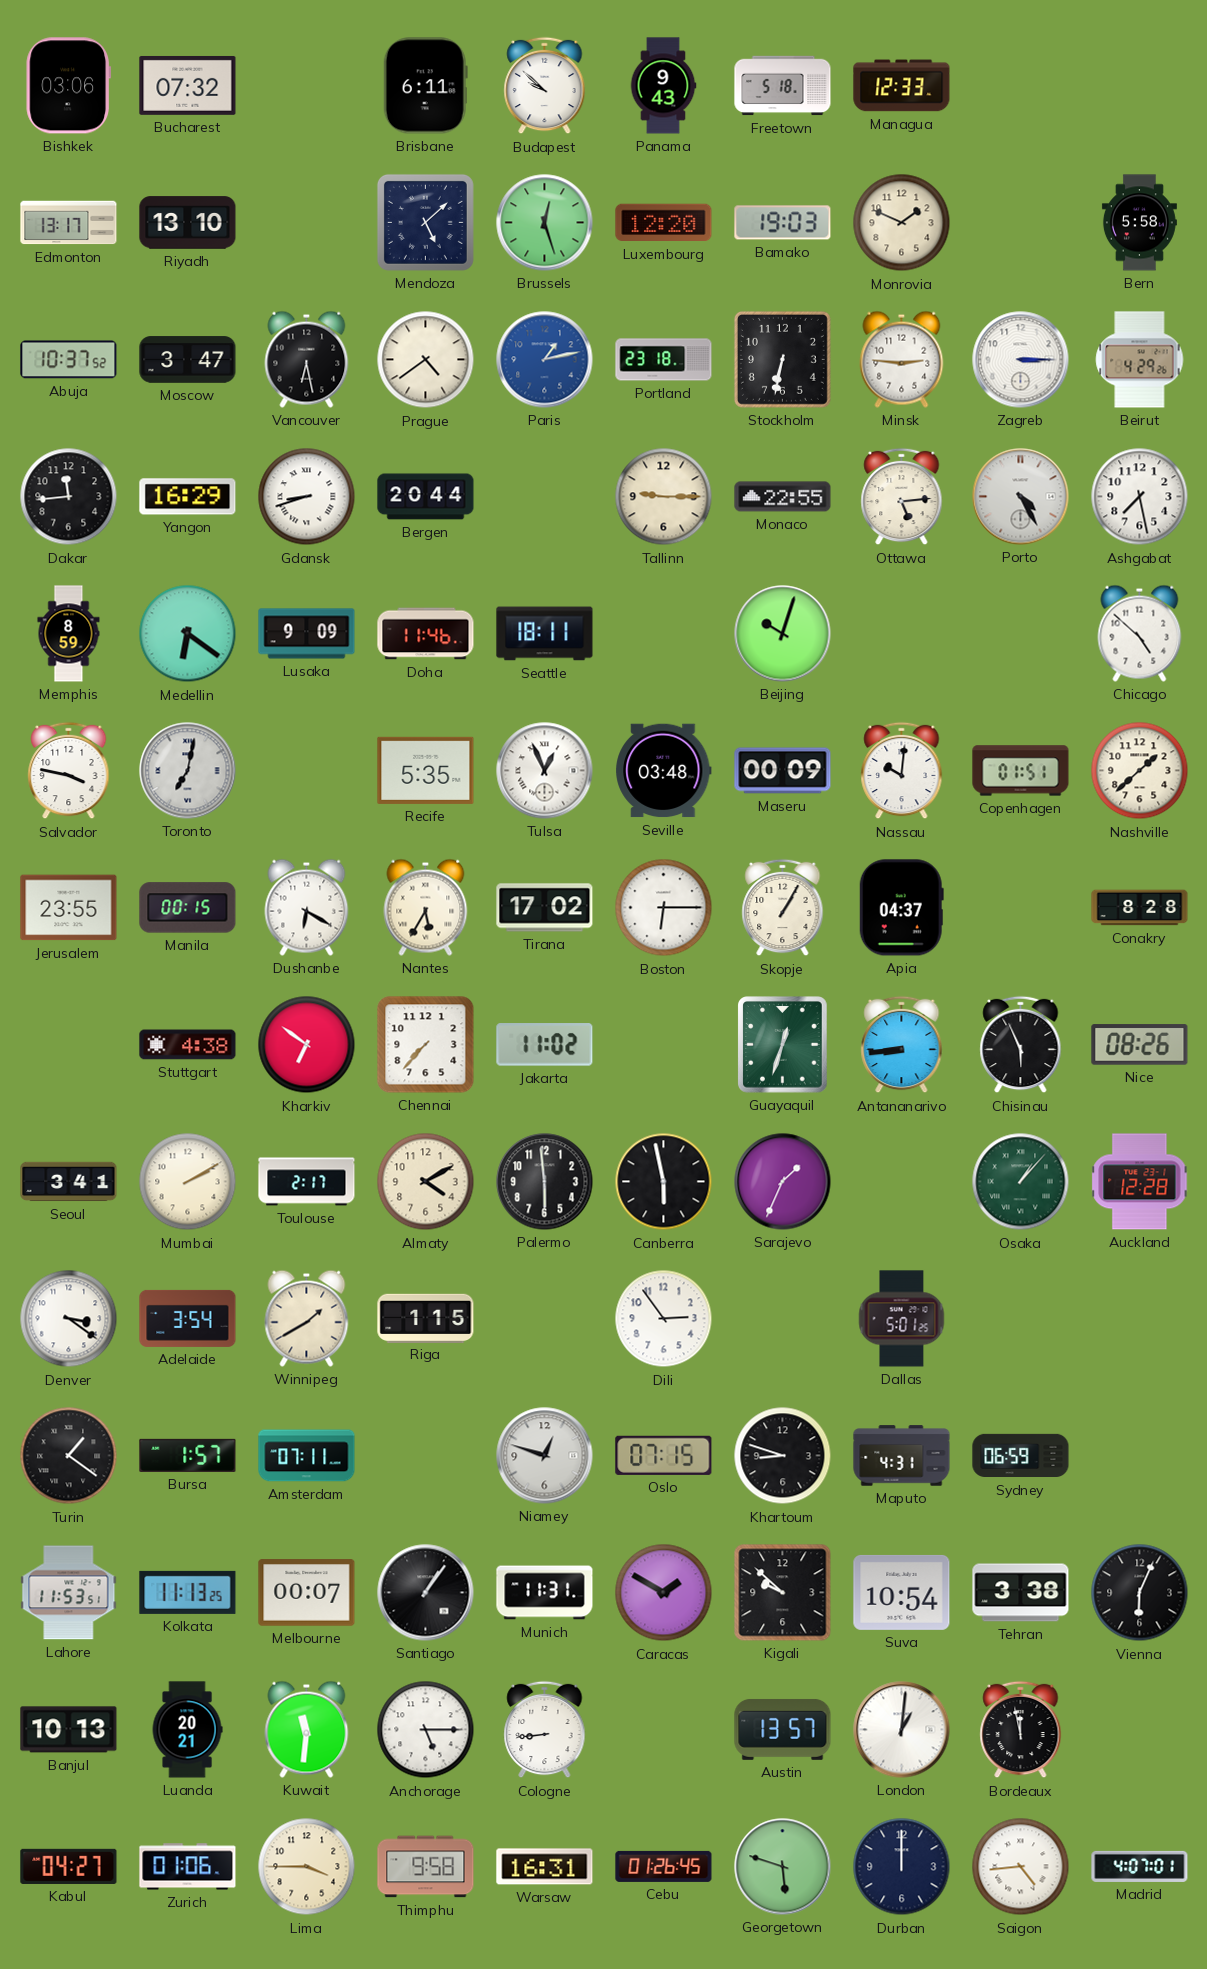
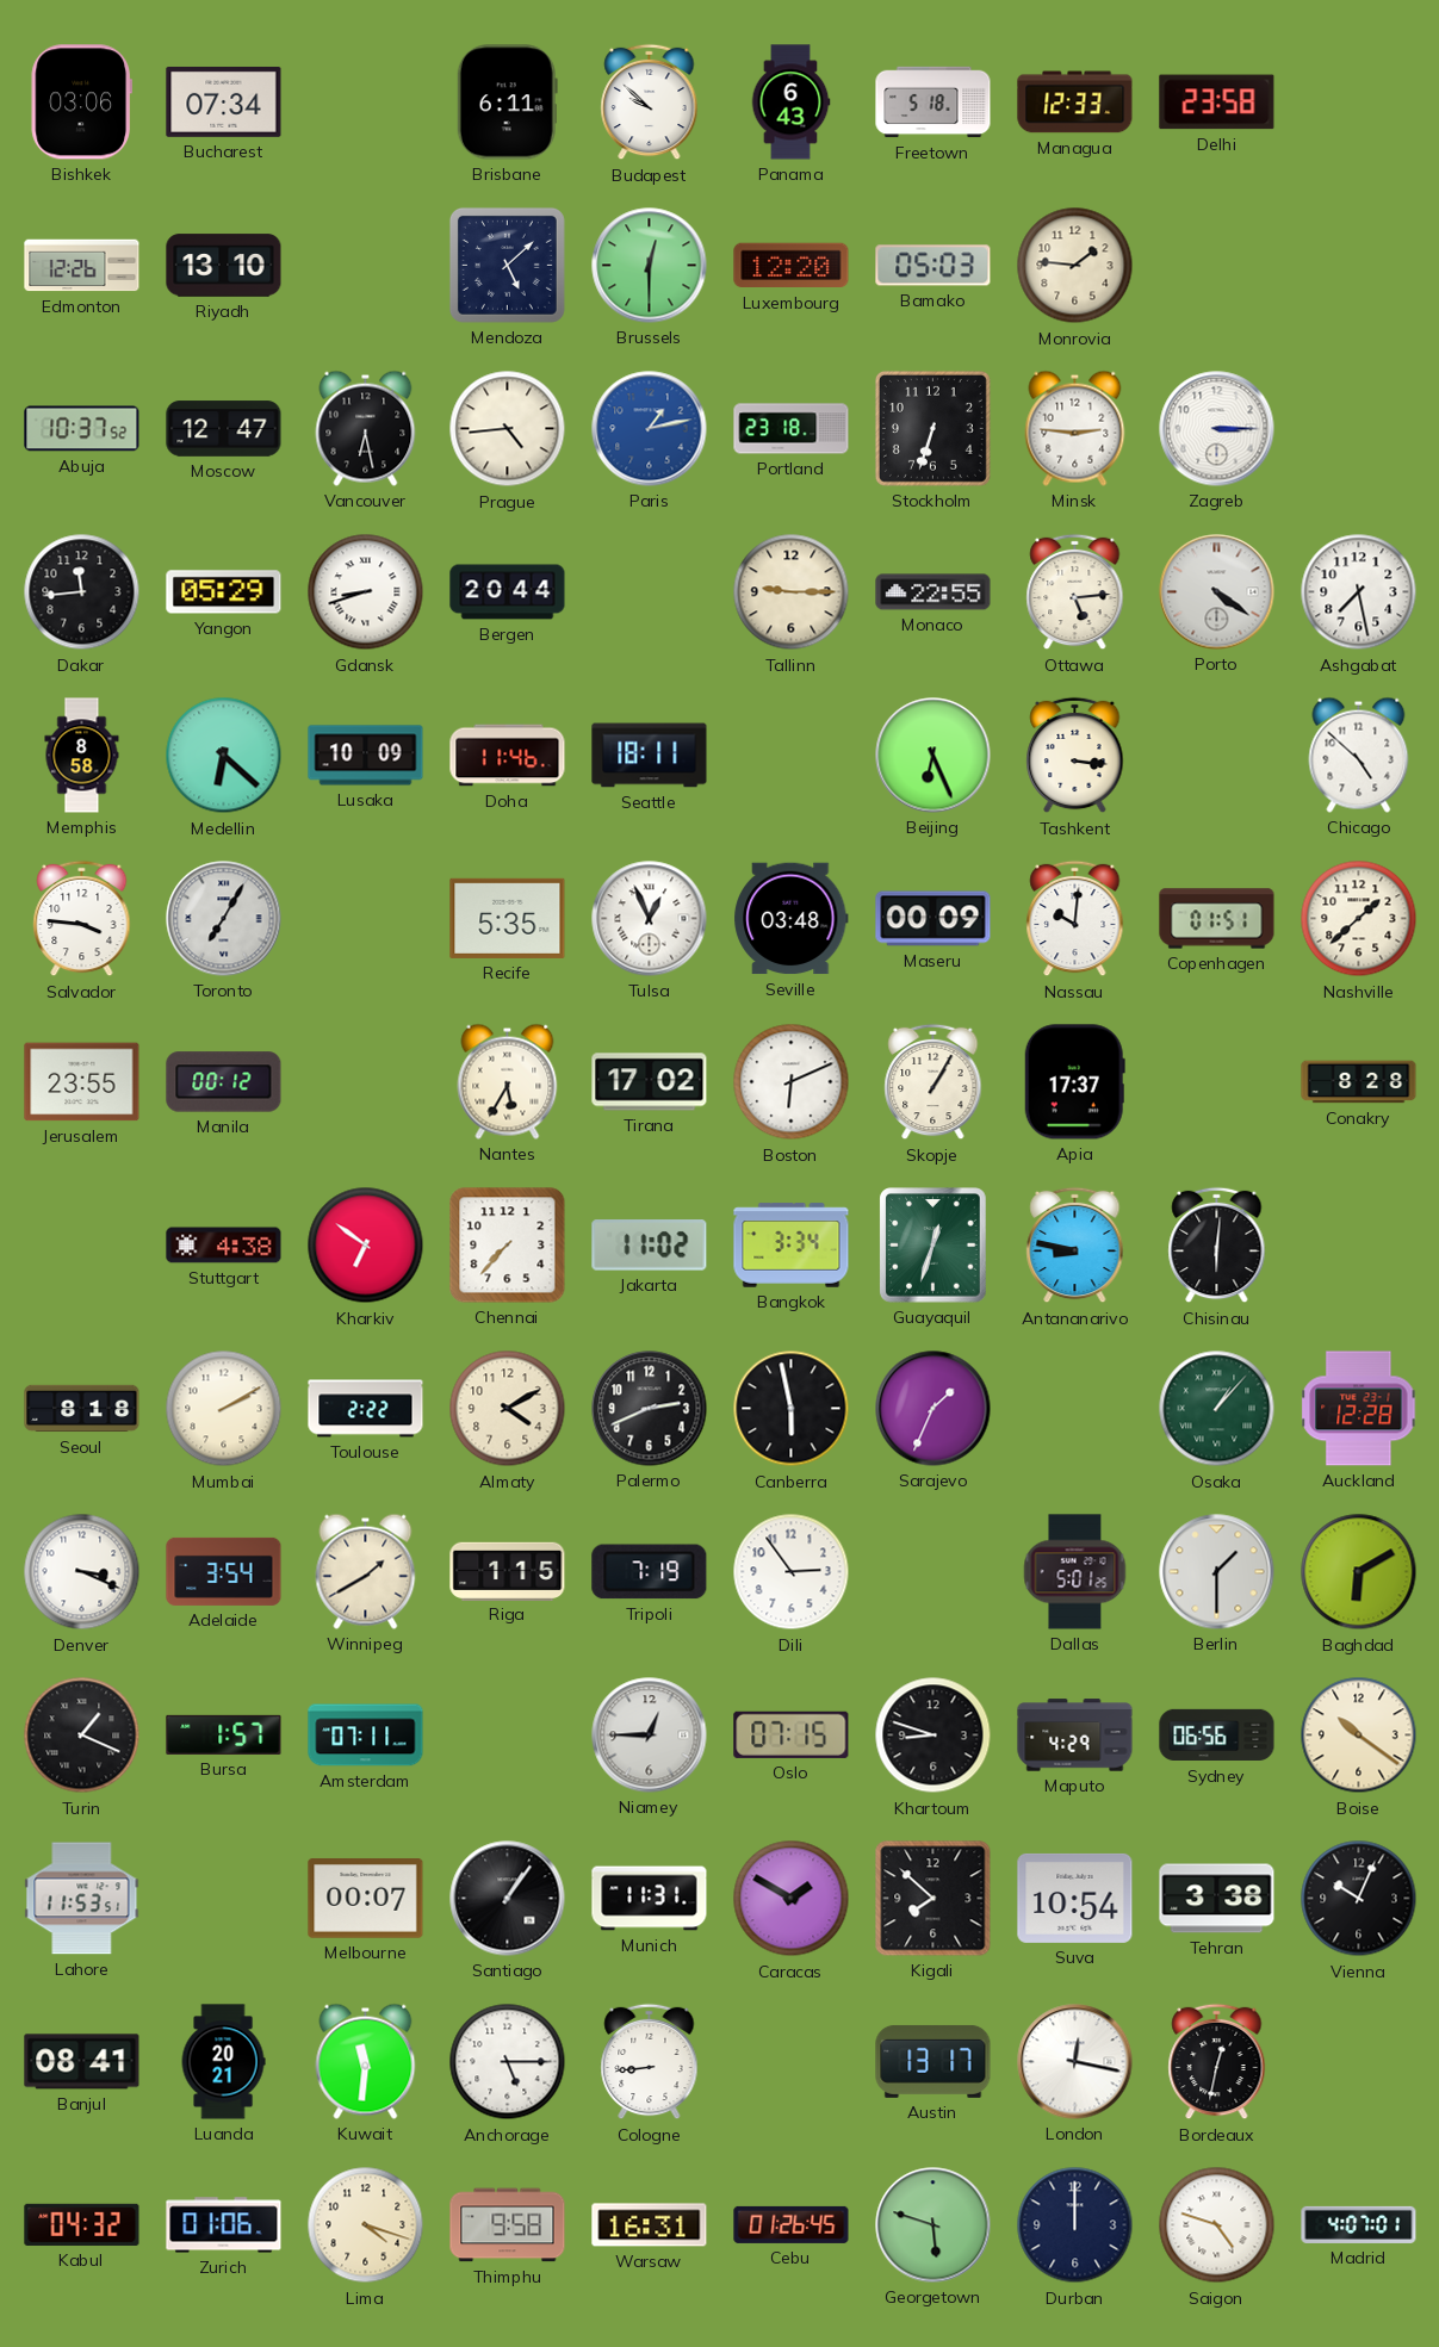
Bucharest: 07:32 -> 07:34 (224, 101)
Panama: 9:43 -> 6:43 (790, 103)
Delhi: none -> 23:58 (1217, 103)
Edmonton: 13:17 -> 12:26 (82, 266)
Brussels: 12:27 -> 12:30 (650, 266)
Bamako: 19:03 -> 05:03 (934, 266)
Monrovia: 1:49 -> 1:46 (1075, 266)
Bern: 5:58 -> none (1139, 223)
Moscow: 3:47 -> 12:47 (224, 429)
Prague: 4:39 -> 4:44 (508, 429)
Stockholm: 6:32 -> 6:33 (932, 428)
Beirut: 4:29 -> none (1140, 360)
Yangon: 16:29 -> 05:29 (224, 592)
Porto: 4:25 -> 4:21 (1217, 592)
Memphis: 8:59 -> 8:58 (82, 756)
Medellin: 6:21 -> 6:22 (224, 756)
Lusaka: 9:09 -> 10:09 (366, 756)
Beijing: 10:03 -> 6:26 (934, 756)
Tashkent: none -> 3:16 (1075, 756)
Salvador: 3:47 -> 3:46 (82, 919)
Toronto: 7:02 -> 7:05 (224, 919)
Manila: 00:15 -> 00:12 (224, 1082)
Dushanbe: 6:20 -> none (307, 907)
Boston: 6:15 -> 6:11 (792, 1082)
Apia: 04:37 -> 17:37 (1074, 1082)
Bangkok: none -> 3:34 (792, 1246)
Antananarivo: 8:44 -> 8:47 (1075, 1246)
Chisinau: 5:56 -> 6:01 (1217, 1246)
Nice: 08:26 -> none (1140, 1045)
Seoul: 3:41 -> 8:18 (82, 1409)
Toulouse: 2:17 -> 2:22 (366, 1409)
Palermo: 5:59 -> 2:41 (650, 1409)
Denver: 3:21 -> 3:19 (82, 1572)
Tripoli: none -> 7:19 (650, 1572)
Berlin: none -> 1:30 (1217, 1572)
Baghdad: none -> 6:10 (1359, 1572)
Turin: 1:21 -> 1:19 (82, 1736)
Niamey: 12:48 -> 12:45 (650, 1736)
Maputo: 4:31 -> 4:29 (1075, 1736)
Sydney: 06:59 -> 06:56 (1217, 1736)
Boise: none -> 10:21 (1359, 1736)
Kolkata: 11:13 -> none (188, 1592)
Kigali: 9:52 -> 7:52 (934, 1899)
Vienna: 6:04 -> 10:04 (1359, 1899)
Banjul: 10:13 -> 08:41 (82, 2062)
Austin: 13:57 -> 13:17 (934, 2061)
London: 1:01 -> 12:17 (1075, 2062)
Bordeaux: 11:58 -> 12:32 (1217, 2062)
Kabul: 04:27 -> 04:32 (82, 2224)
Lima: 3:45 -> 4:18 (366, 2225)
Saigon: 4:44 -> 4:48 (1217, 2225)
